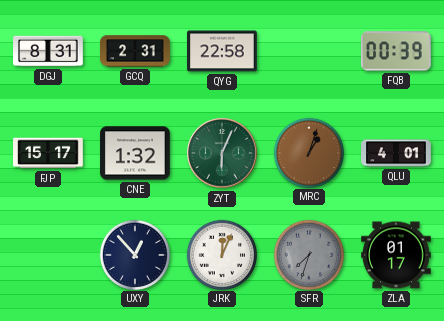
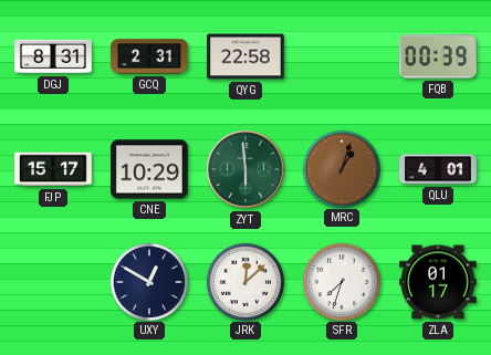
CNE: 1:32 -> 10:29 (149, 169)
ZYT: 6:04 -> 5:59 (245, 169)
UXY: 12:53 -> 12:50 (148, 281)
JRK: 12:04 -> 12:08 (244, 281)
SFR dial: grey -> white (341, 281)
